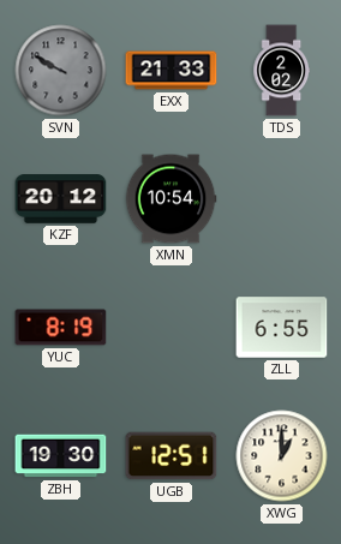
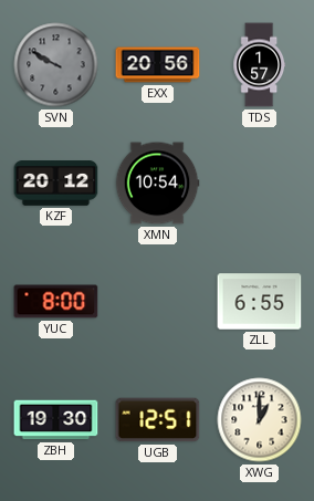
EXX: 21:33 -> 20:56 (158, 65)
TDS: 2:02 -> 1:57 (260, 65)
YUC: 8:19 -> 8:00 (56, 302)
